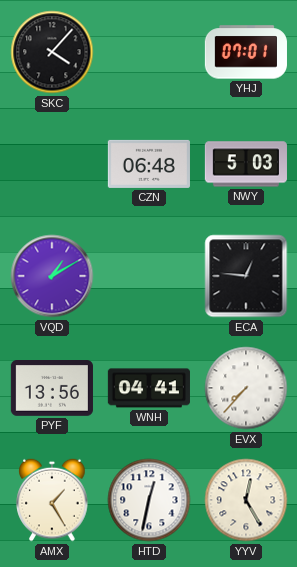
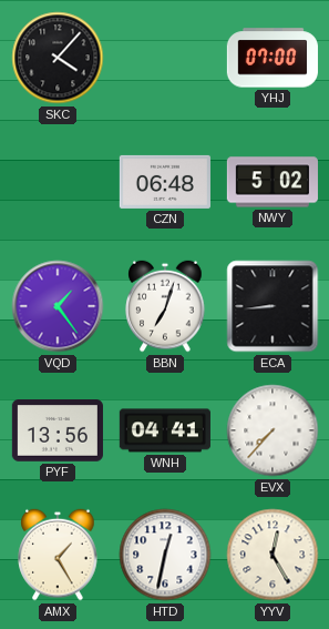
YHJ: 07:01 -> 07:00 (273, 58)
NWY: 5:03 -> 5:02 (273, 182)
VQD: 1:10 -> 1:24 (58, 306)
BBN: none -> 7:03 (165, 306)
ECA: 12:46 -> 8:44 (273, 306)
